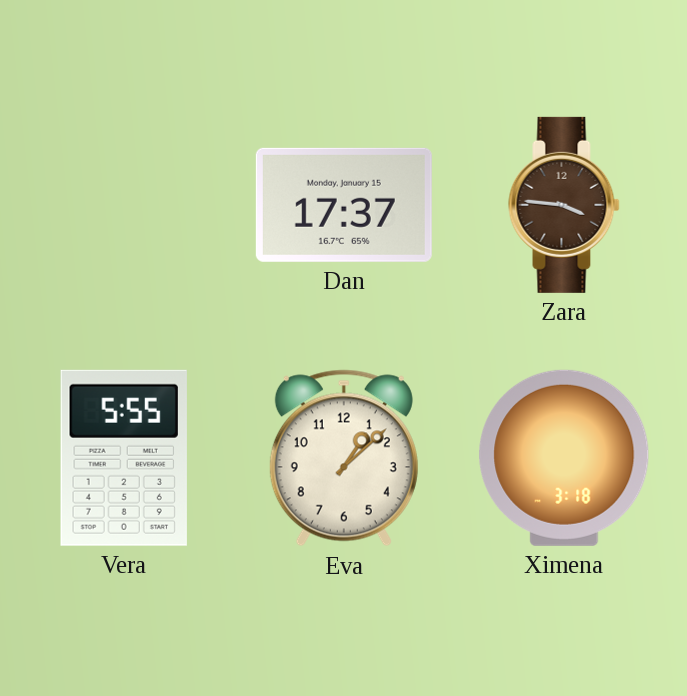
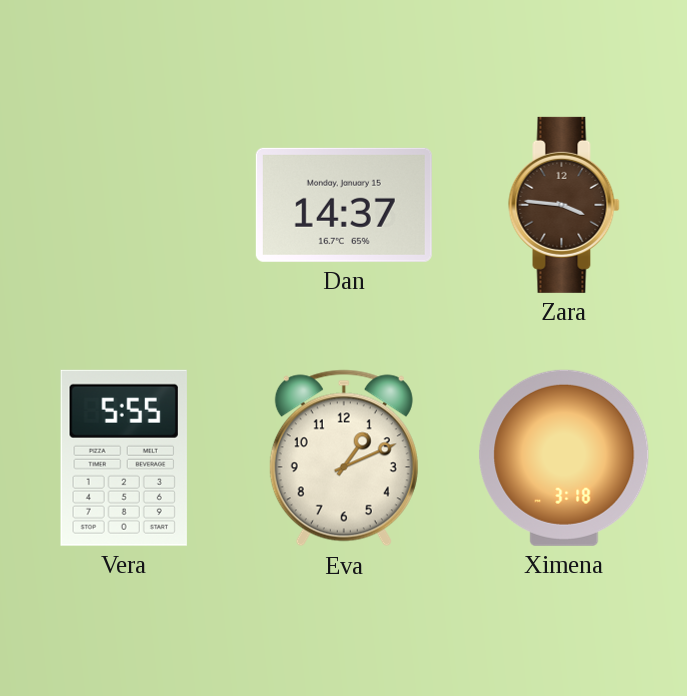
Dan: 17:37 -> 14:37 (344, 205)
Eva: 1:08 -> 1:11 (344, 458)
